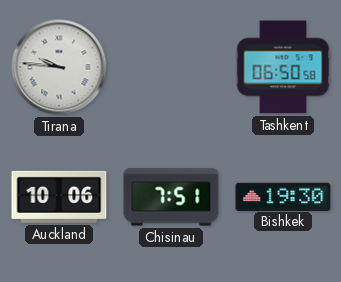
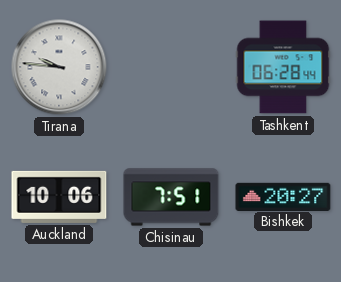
Tashkent: 06:50 -> 06:28 (283, 67)
Bishkek: 19:30 -> 20:27 (283, 196)
